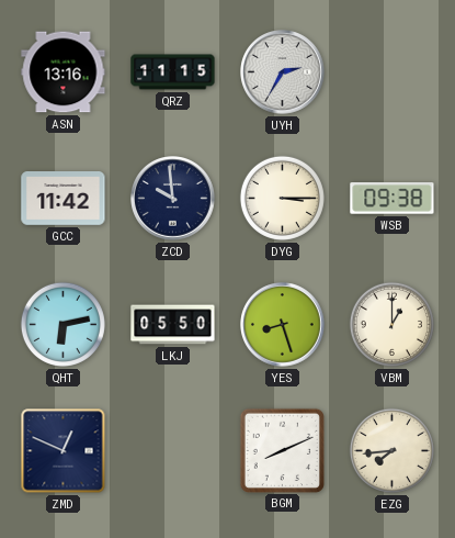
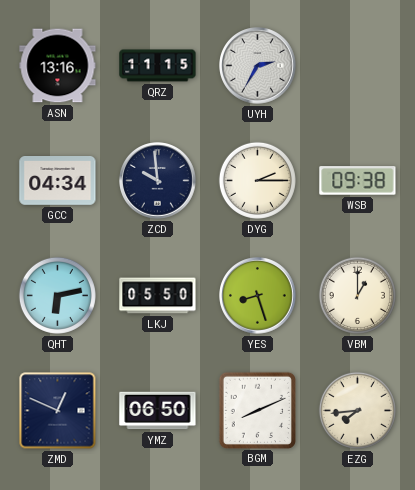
GCC: 11:42 -> 04:34 (58, 181)
DYG: 3:15 -> 2:15 (257, 180)
YMZ: none -> 06:50 (158, 411)
